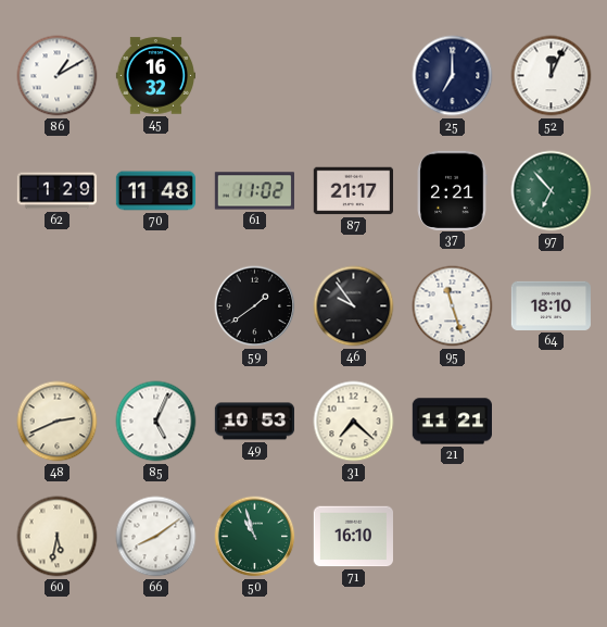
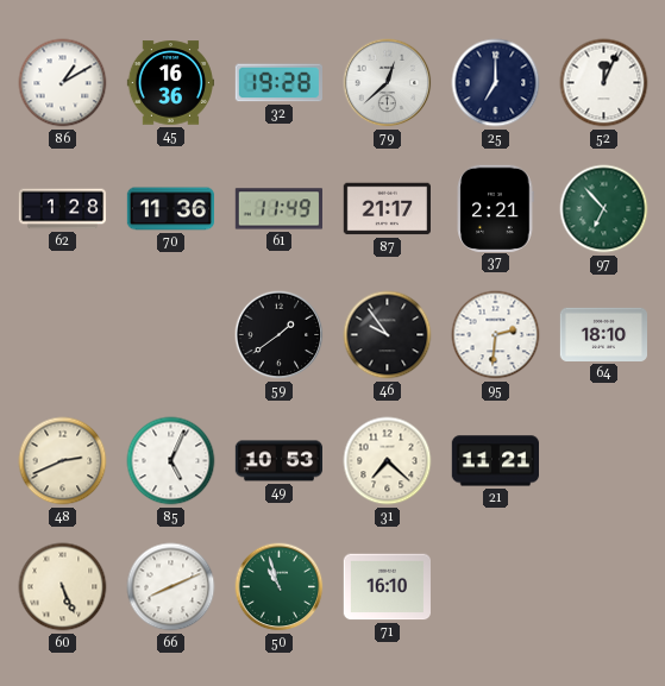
45: 16:32 -> 16:36 (170, 83)
32: none -> 19:28 (278, 83)
79: none -> 12:38 (388, 83)
62: 1:29 -> 1:28 (63, 209)
70: 11:48 -> 11:36 (171, 209)
61: 11:02 -> 11:49 (278, 209)
95: 11:27 -> 2:31 (496, 335)
60: 5:32 -> 5:26 (63, 587)
66: 8:09 -> 8:11 (171, 587)
